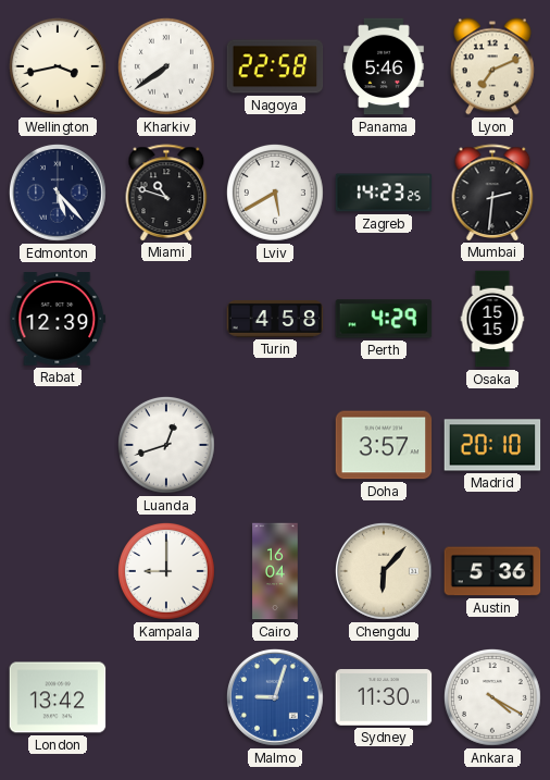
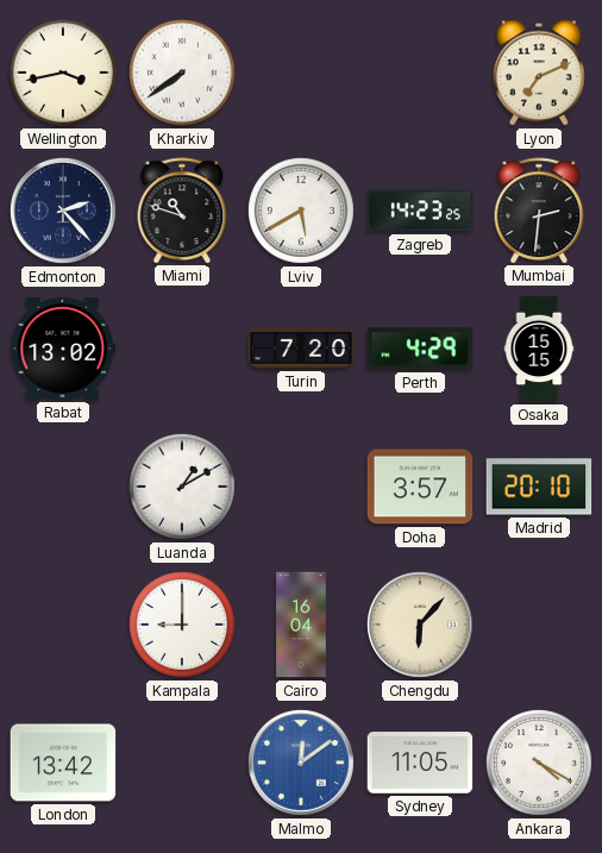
Nagoya: 22:58 -> none (275, 66)
Panama: 5:46 -> none (384, 66)
Edmonton: 5:23 -> 2:23 (63, 211)
Rabat: 12:39 -> 13:02 (63, 349)
Turin: 4:58 -> 7:20 (301, 349)
Luanda: 12:42 -> 1:10 (182, 487)
Austin: 5:36 -> none (492, 571)
Malmo: 9:03 -> 12:09 (301, 763)
Sydney: 11:30 -> 11:05 (420, 763)
